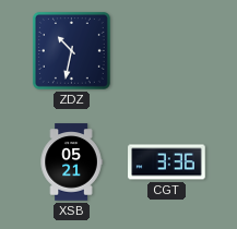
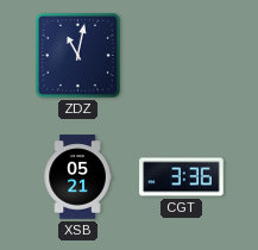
ZDZ: 10:32 -> 11:02 (77, 55)
